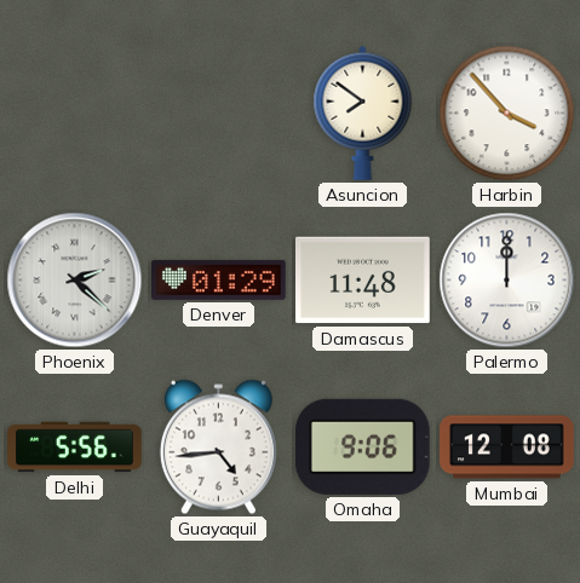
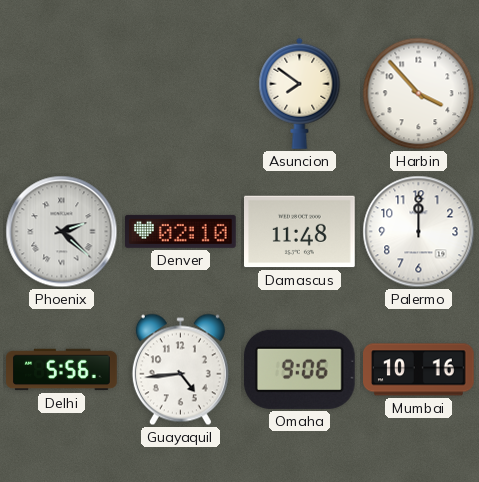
Denver: 01:29 -> 02:10 (181, 231)
Mumbai: 12:08 -> 10:16 (419, 370)
